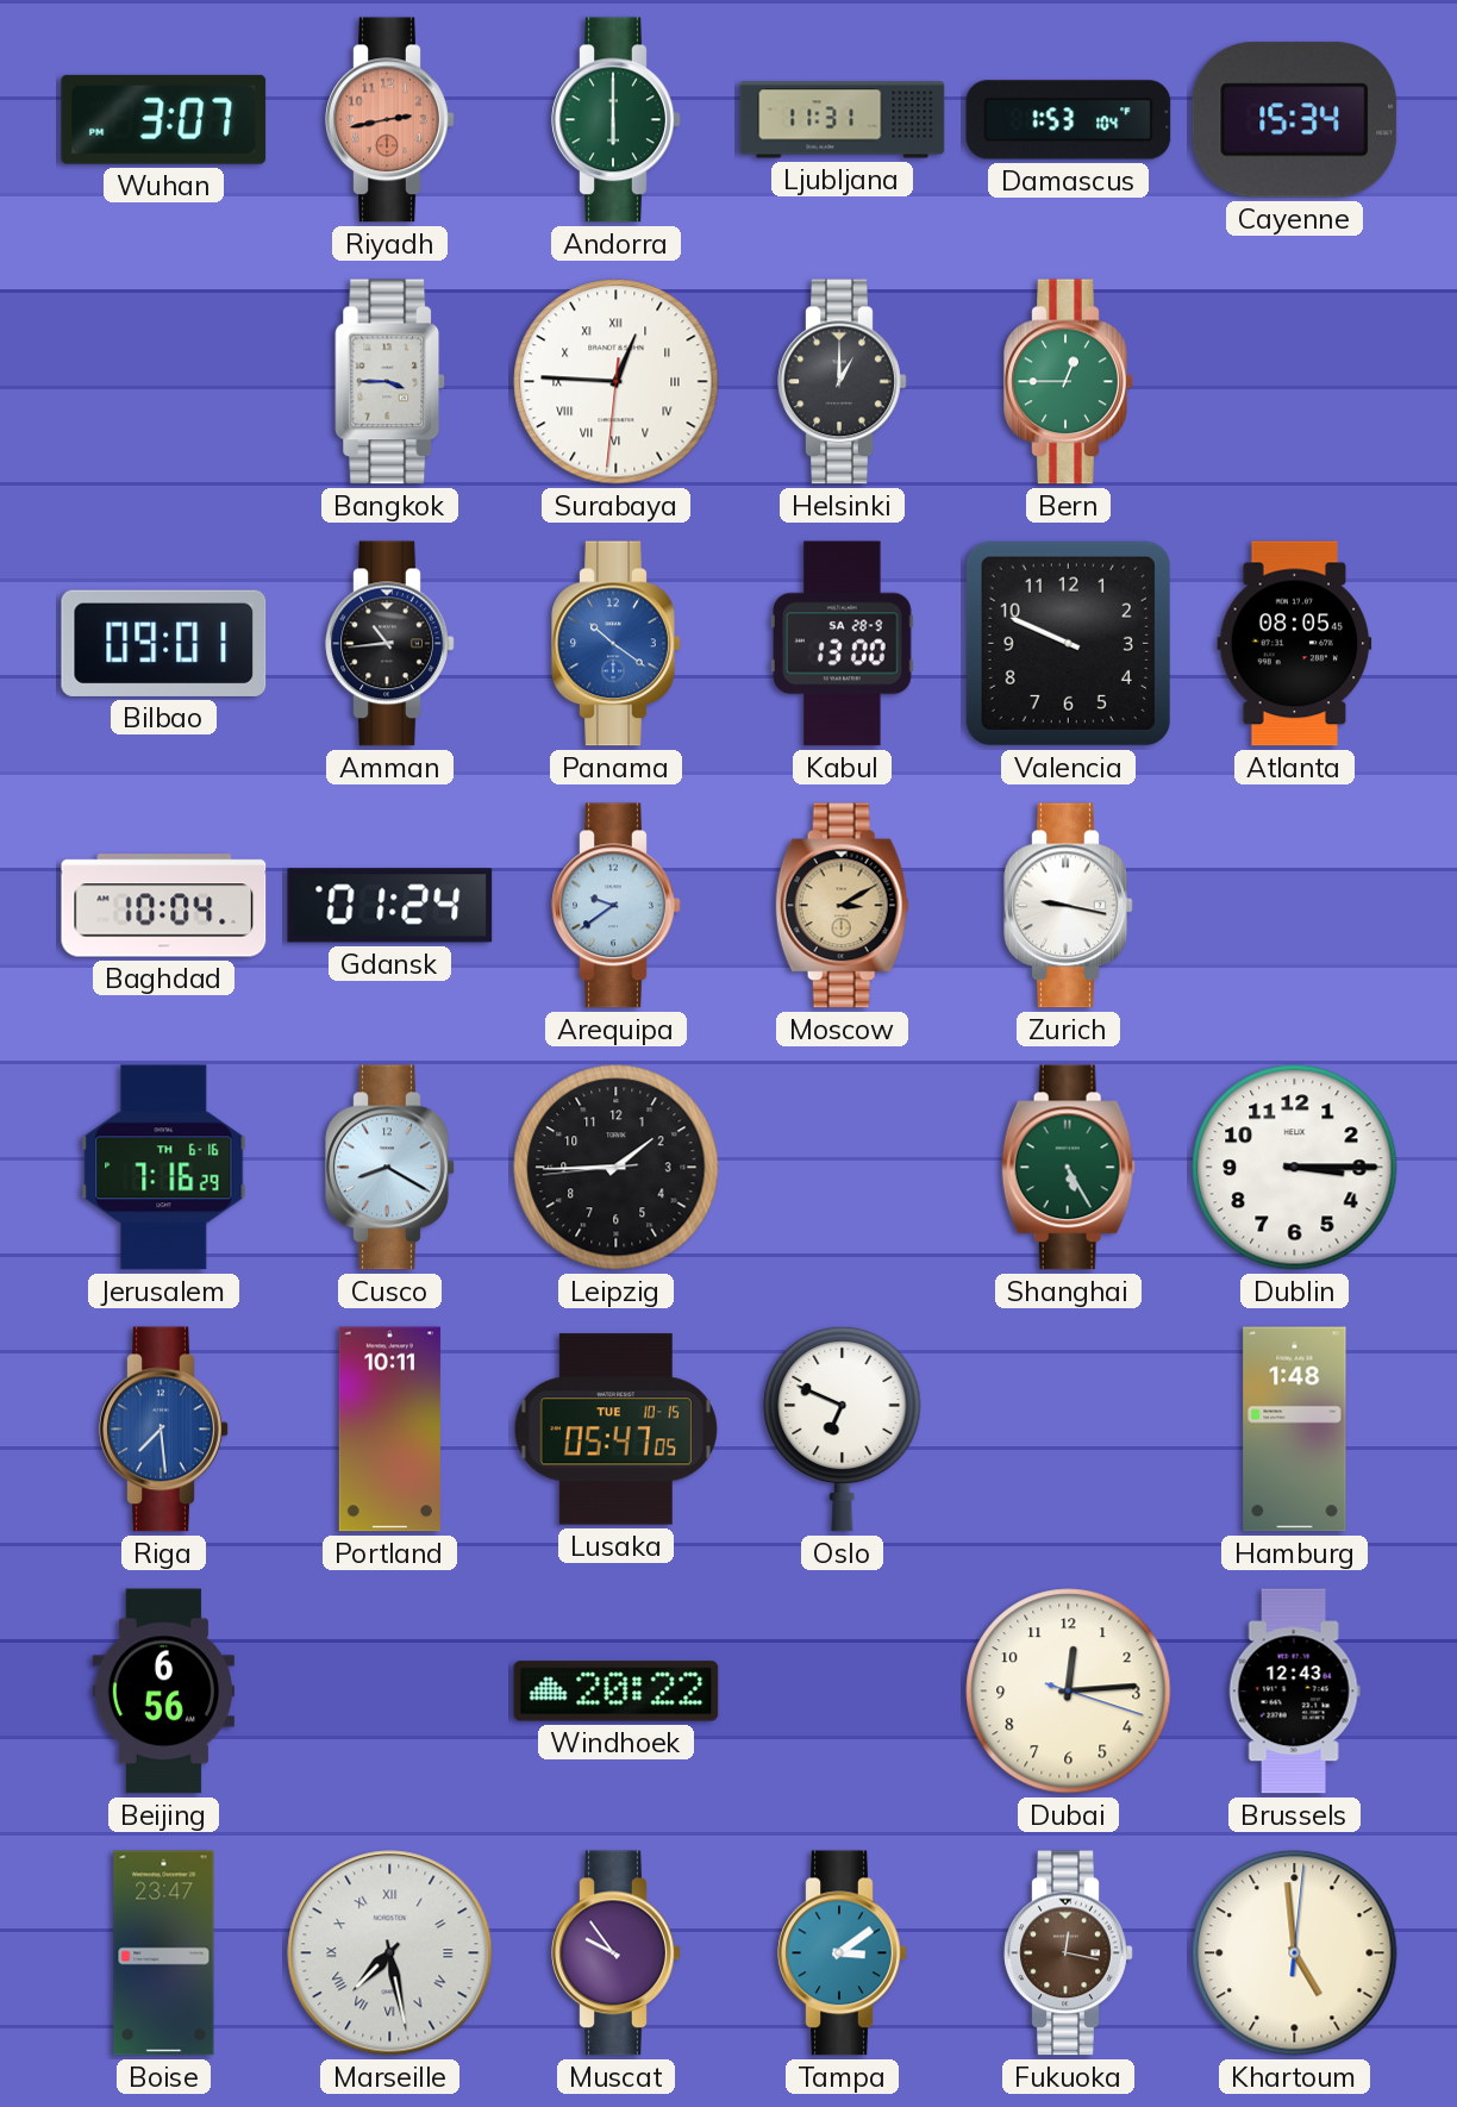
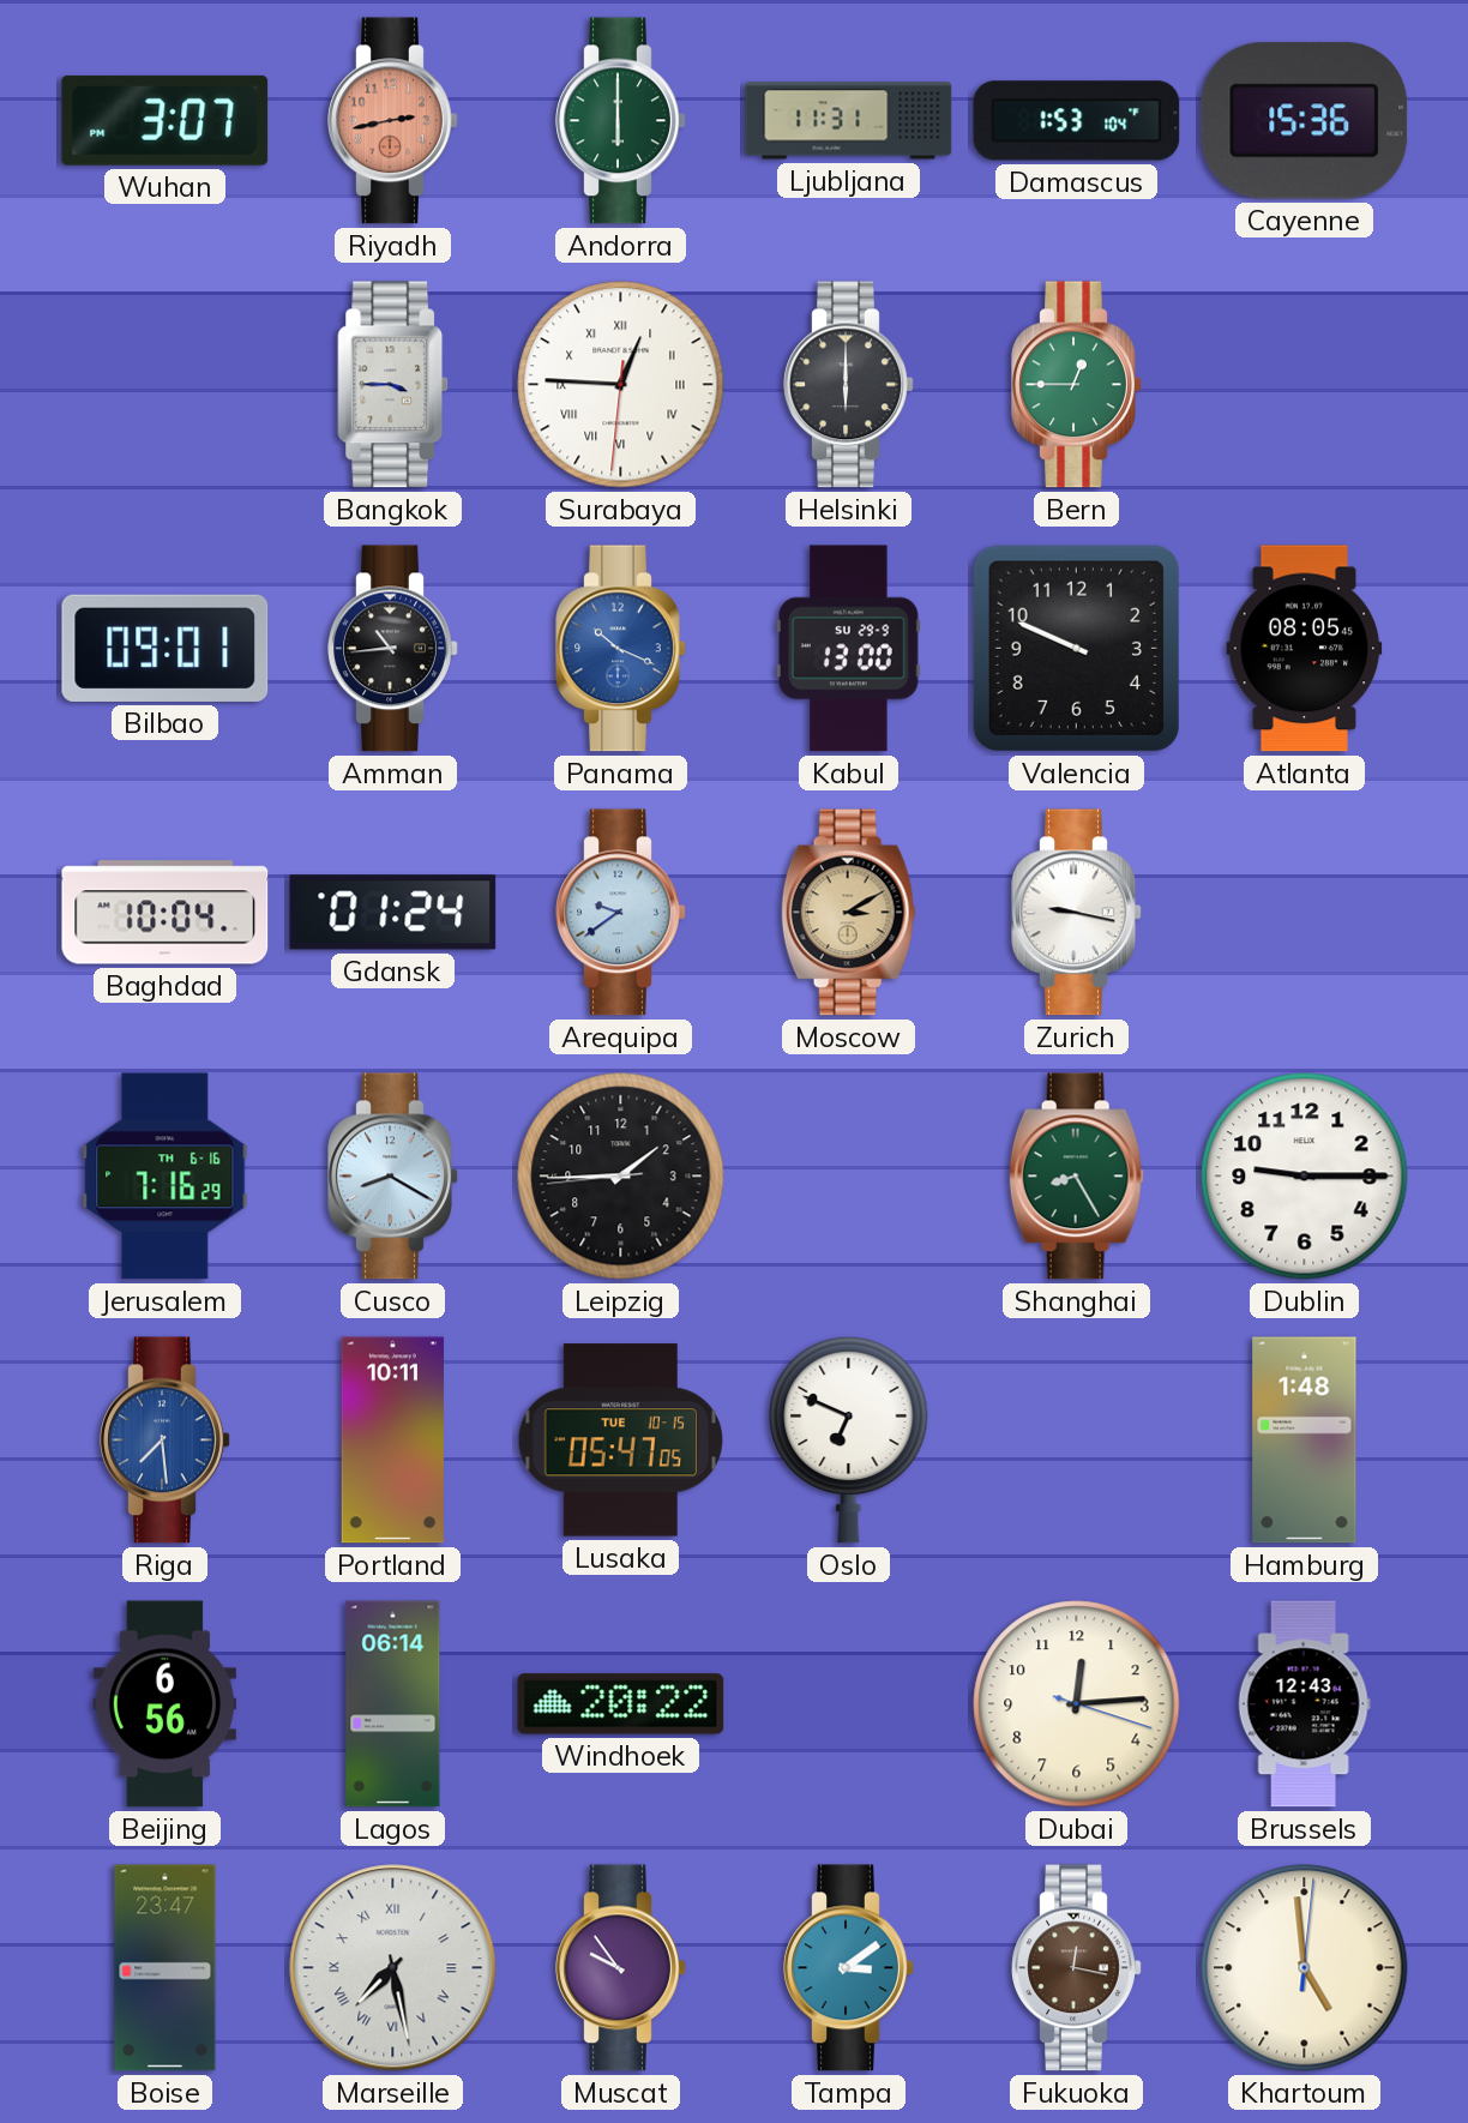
Cayenne: 15:34 -> 15:36 (1305, 121)
Helsinki: 1:00 -> 6:00 (849, 385)
Panama: 10:21 -> 10:19 (621, 649)
Kabul date: SA 28-9 -> SU 29-9 (848, 649)
Shanghai: 5:25 -> 8:25 (1076, 1177)
Dublin: 3:15 -> 9:15 (1305, 1177)
Lagos: none -> 06:14 (393, 1704)
